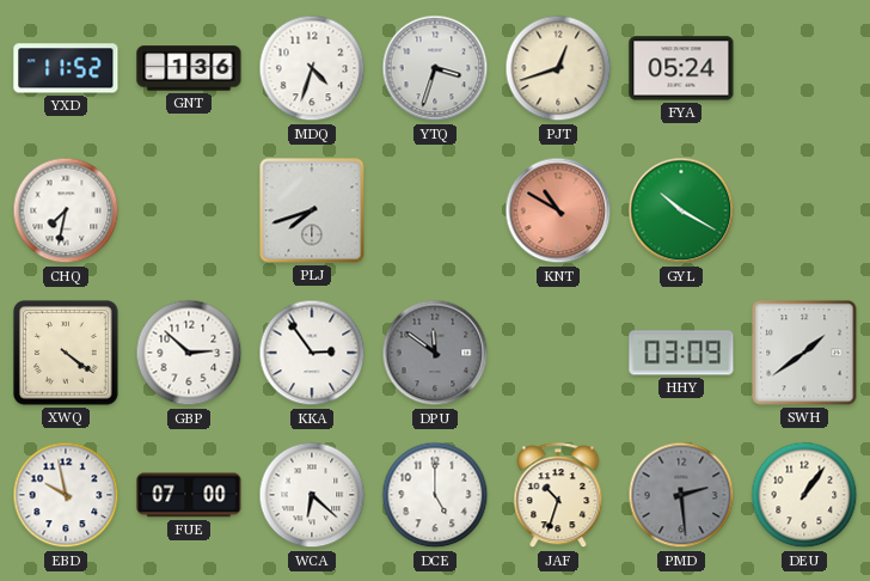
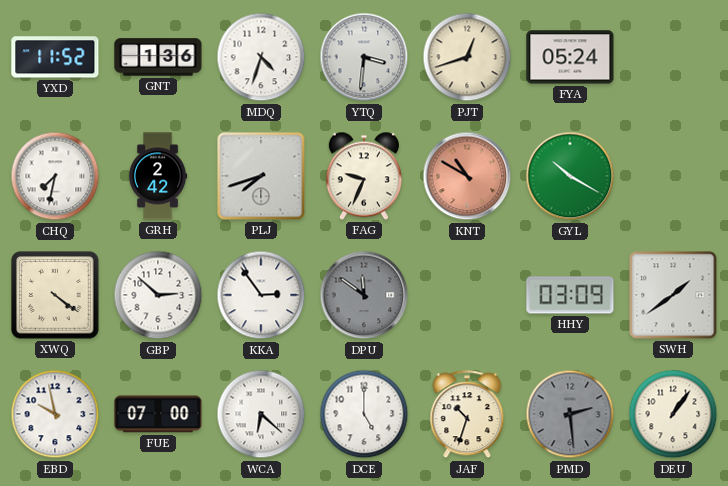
YTQ: 3:33 -> 3:31 (364, 57)
GRH: none -> 2:42 (158, 176)
FAG: none -> 9:34 (364, 176)
